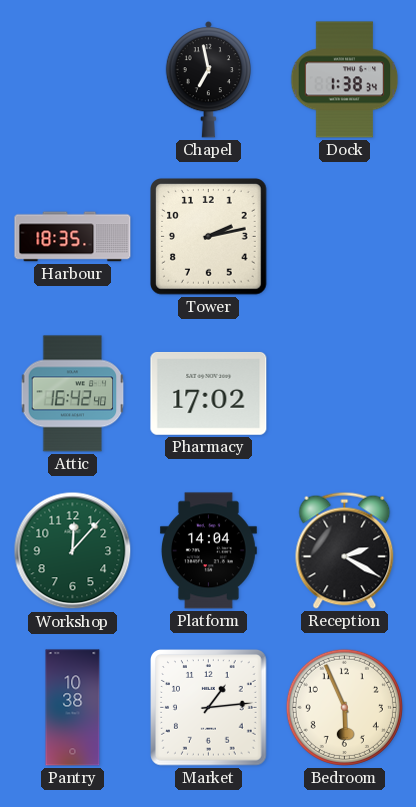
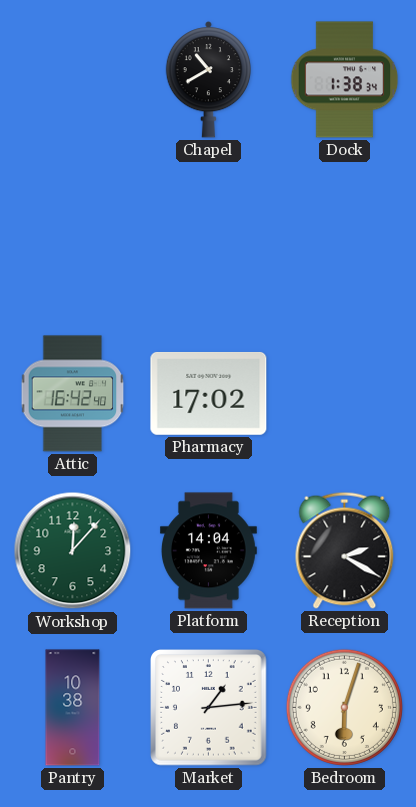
Chapel: 6:58 -> 10:40 (208, 80)
Harbour: 18:35 -> none (73, 237)
Tower: 2:13 -> none (209, 237)
Bedroom: 5:56 -> 6:03 (344, 707)
